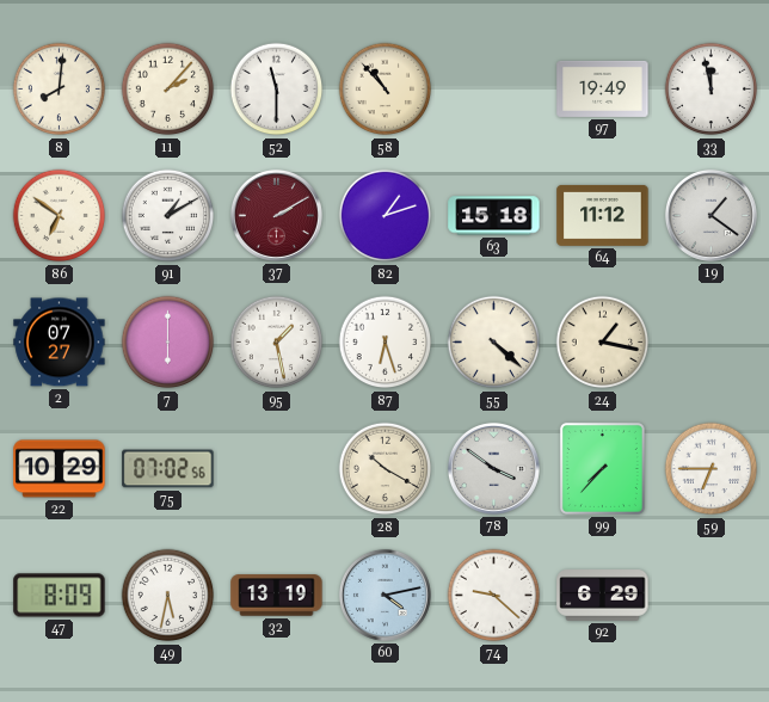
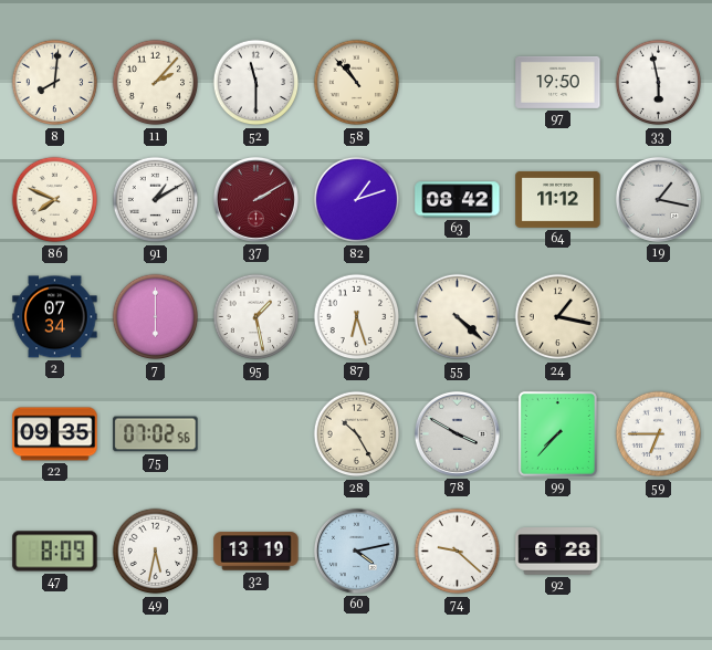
97: 19:49 -> 19:50 (558, 82)
33: 11:58 -> 5:58 (659, 83)
86: 6:51 -> 7:49 (55, 200)
63: 15:18 -> 08:42 (458, 200)
19: 1:21 -> 1:17 (658, 199)
2: 07:27 -> 07:34 (55, 317)
22: 10:29 -> 09:35 (55, 434)
28: 10:20 -> 10:25 (357, 434)
78: 3:51 -> 3:50 (457, 433)
92: 6:29 -> 6:28 (558, 552)
